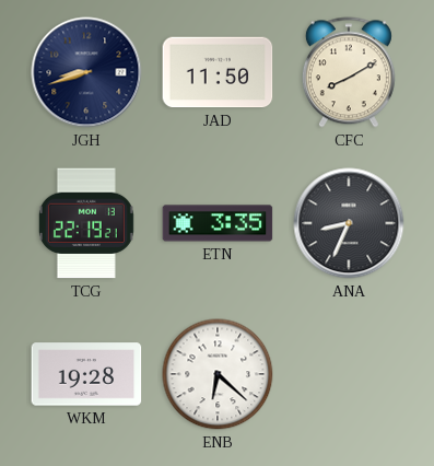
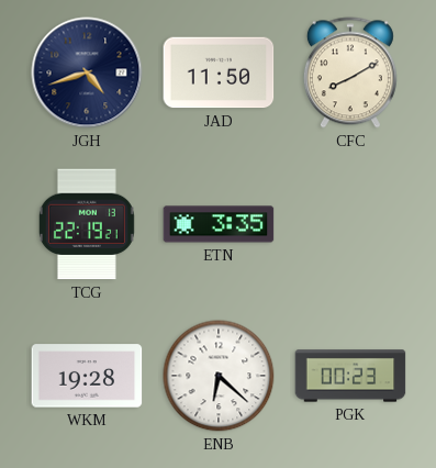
JGH: 8:42 -> 4:42 (87, 73)
ANA: 8:34 -> none (349, 223)
PGK: none -> 00:23 (350, 376)
